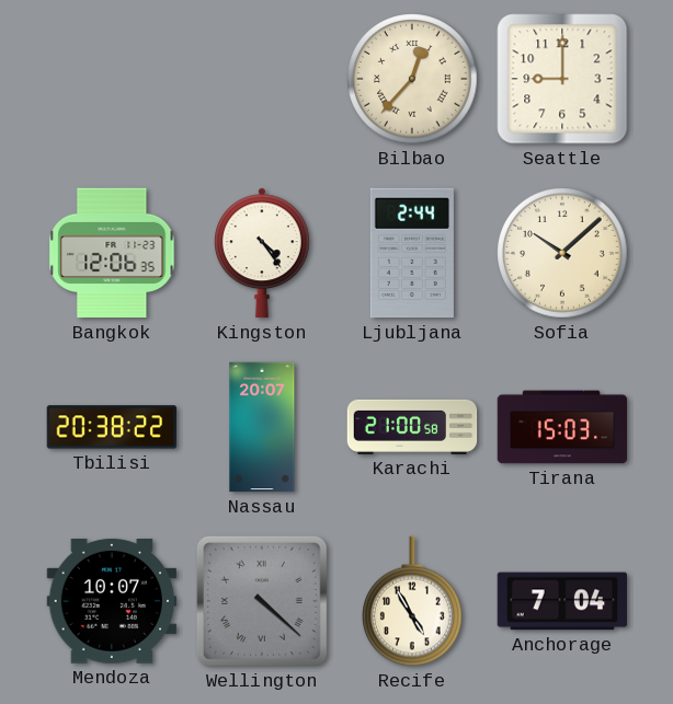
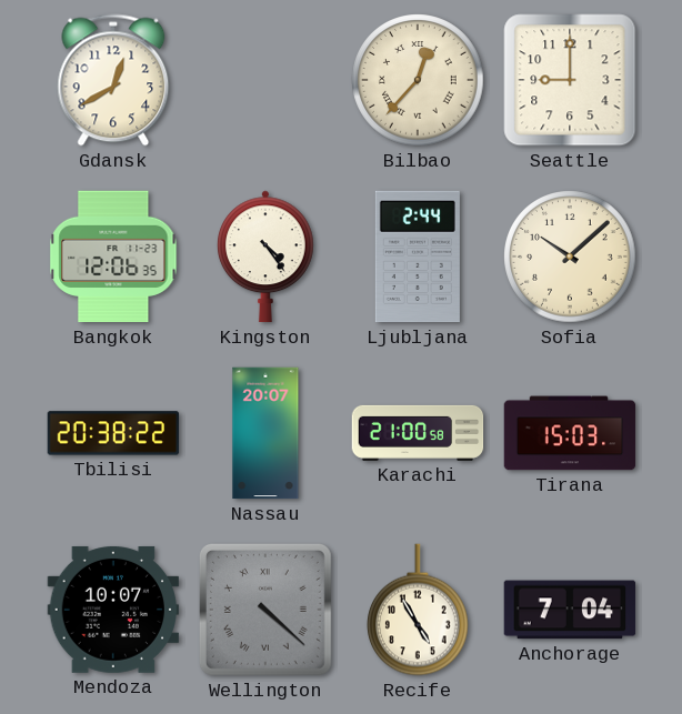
Gdansk: none -> 12:40 (113, 80)
